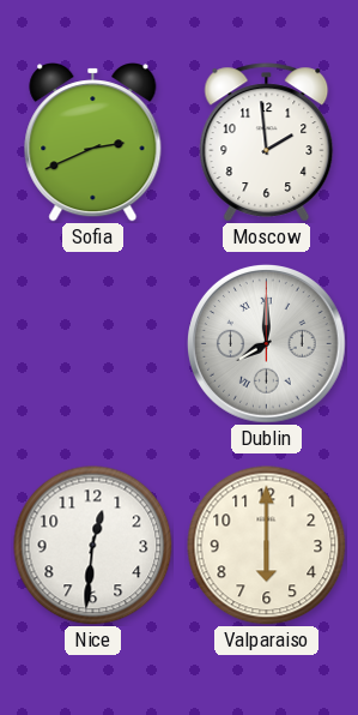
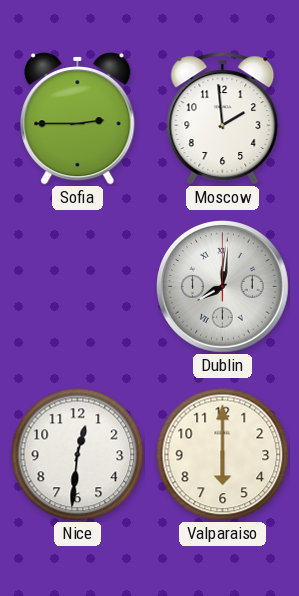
Sofia: 2:41 -> 2:45 (78, 119)
Dublin: 8:00 -> 8:01 (223, 287)
